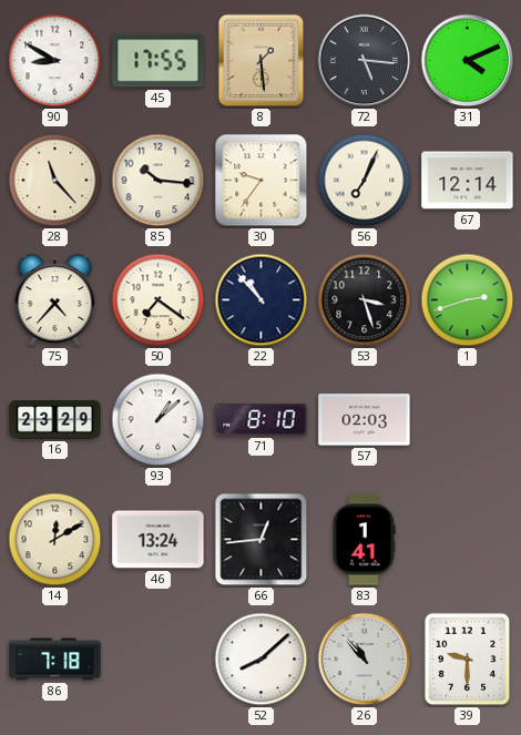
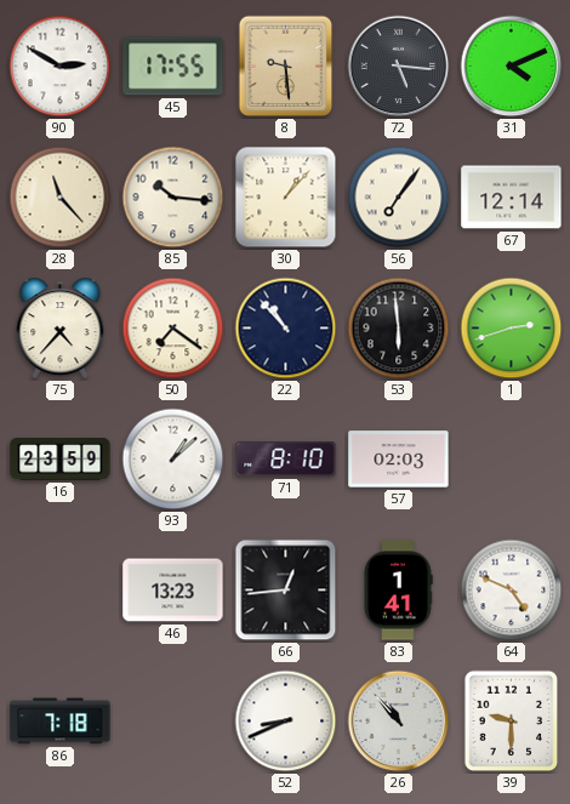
90: 8:50 -> 2:50 (61, 67)
8: 1:29 -> 9:29 (286, 67)
30: 9:36 -> 1:07 (286, 198)
56: 7:04 -> 7:06 (399, 198)
53: 3:27 -> 5:59 (399, 329)
16: 23:29 -> 23:59 (61, 460)
14: 12:10 -> none (55, 540)
46: 13:24 -> 13:23 (173, 591)
64: none -> 4:49 (512, 591)
52: 8:08 -> 8:41 (286, 722)
